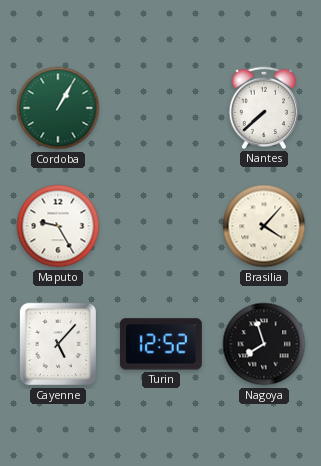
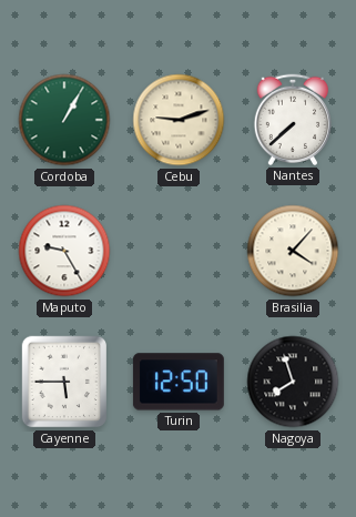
Cebu: none -> 9:12 (179, 120)
Cayenne: 5:07 -> 5:45 (64, 382)
Turin: 12:52 -> 12:50 (179, 382)
